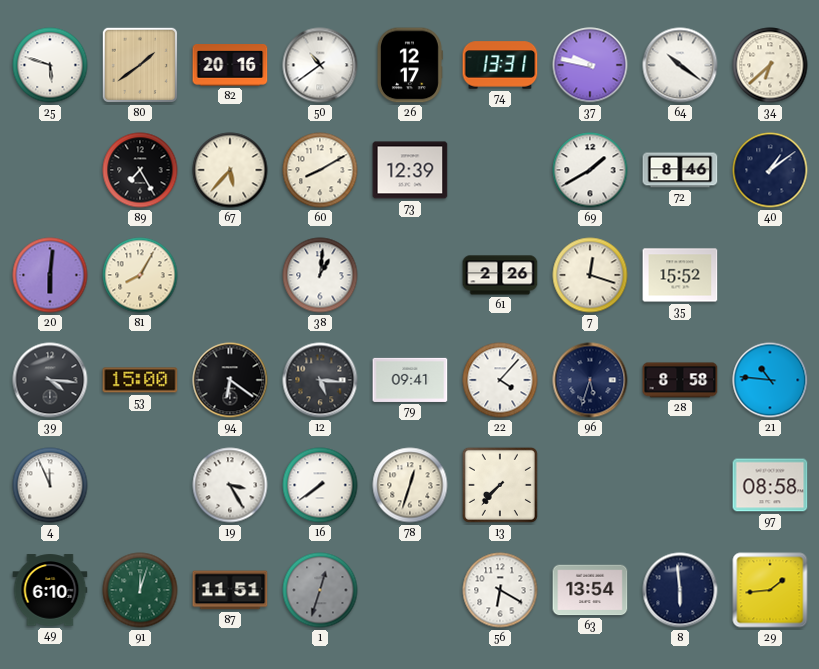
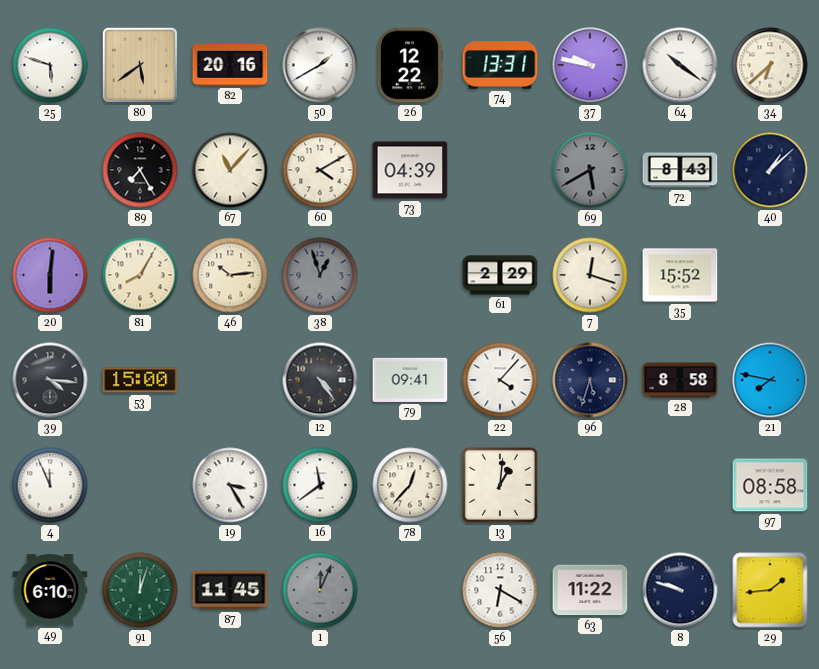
80: 1:39 -> 5:39 (140, 65)
50: 10:39 -> 1:40 (320, 65)
26: 12:17 -> 12:22 (410, 65)
67: 5:37 -> 11:07 (230, 170)
60: 8:10 -> 4:10 (320, 170)
73: 12:39 -> 04:39 (410, 170)
69: 1:40 -> 5:40 (590, 170)
69 dial: white -> grey (590, 170)
72: 8:46 -> 8:43 (680, 170)
40: 1:09 -> 1:08 (770, 170)
46: none -> 10:14 (230, 275)
38: 1:01 -> 12:57 (320, 275)
38 dial: white -> grey (320, 275)
61: 2:26 -> 2:29 (500, 275)
94: 6:21 -> none (230, 380)
12: 5:16 -> 4:24 (320, 380)
21: 10:46 -> 7:47 (770, 380)
16: 7:39 -> 11:39 (320, 485)
78: 12:33 -> 12:37 (410, 485)
13: 7:37 -> 1:01 (500, 485)
87: 11:51 -> 11:45 (230, 590)
1: 12:33 -> 12:04 (320, 590)
63: 13:54 -> 11:22 (590, 590)
8: 5:59 -> 9:48 (680, 590)
